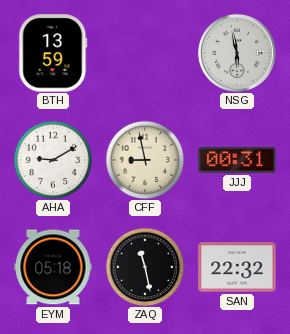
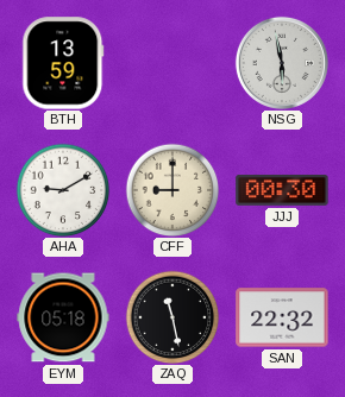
CFF: 8:58 -> 9:00 (172, 190)
JJJ: 00:31 -> 00:30 (282, 190)
